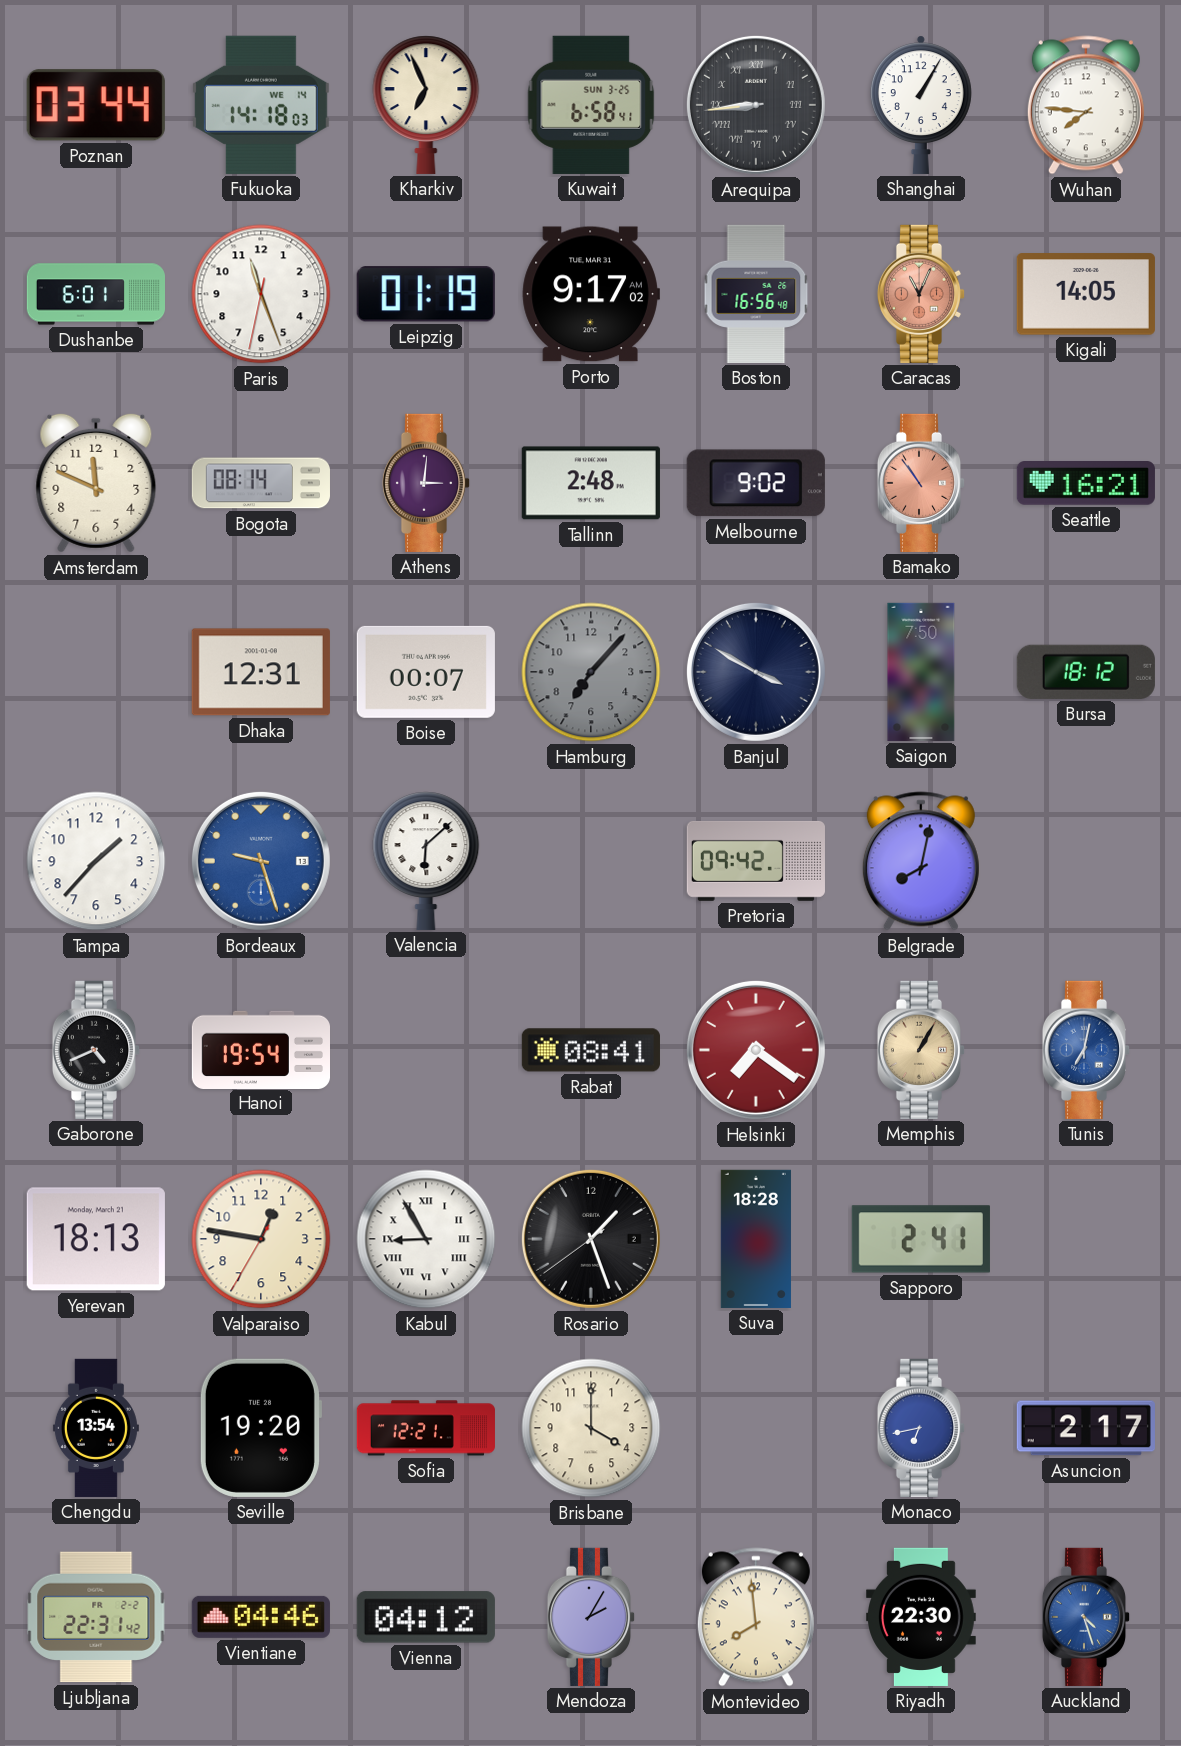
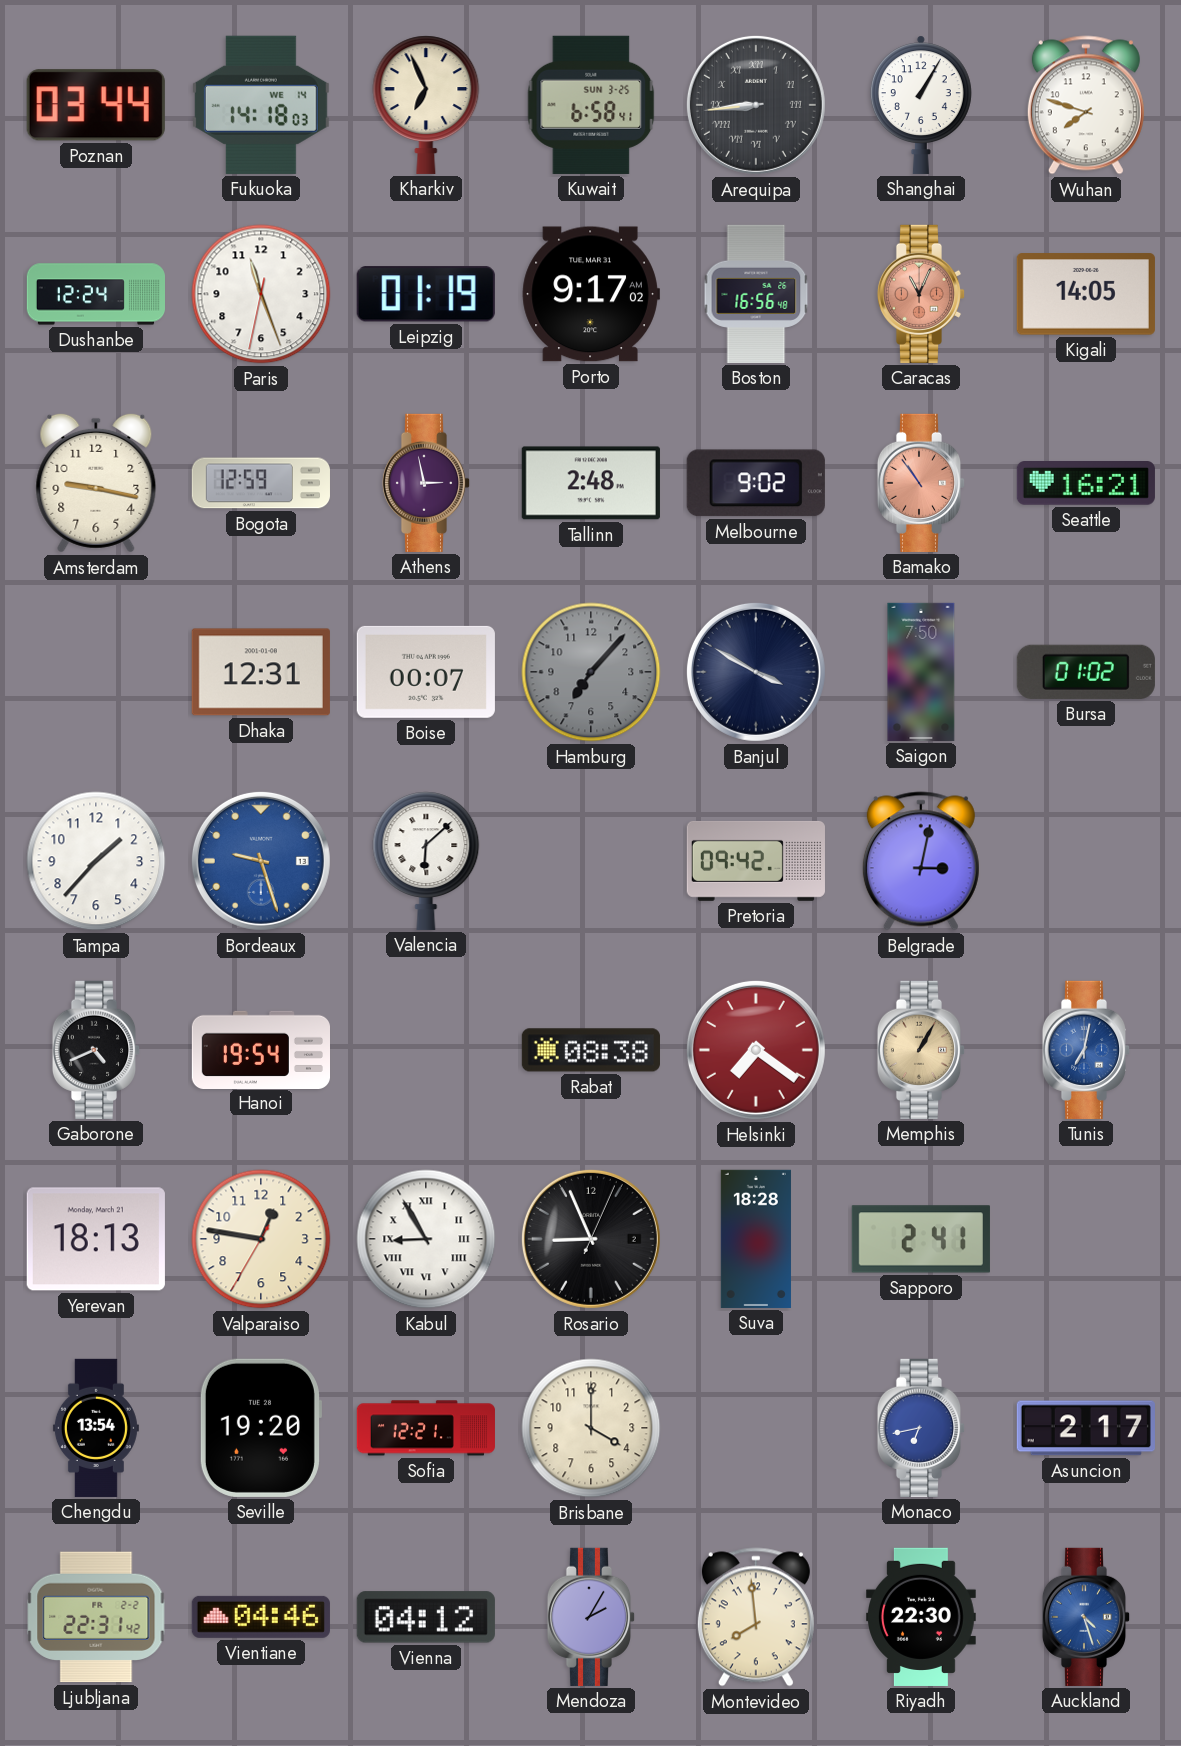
Wuhan: 7:46 -> 7:48 (1086, 105)
Dushanbe: 6:01 -> 12:24 (95, 294)
Amsterdam: 11:49 -> 9:17 (96, 483)
Bogota: 08:14 -> 12:59 (261, 483)
Athens: 3:01 -> 2:58 (426, 483)
Bursa: 18:12 -> 01:02 (1086, 672)
Belgrade: 8:02 -> 3:02 (921, 861)
Rabat: 08:41 -> 08:38 (591, 1050)
Rosario: 1:26 -> 8:56 (591, 1239)
